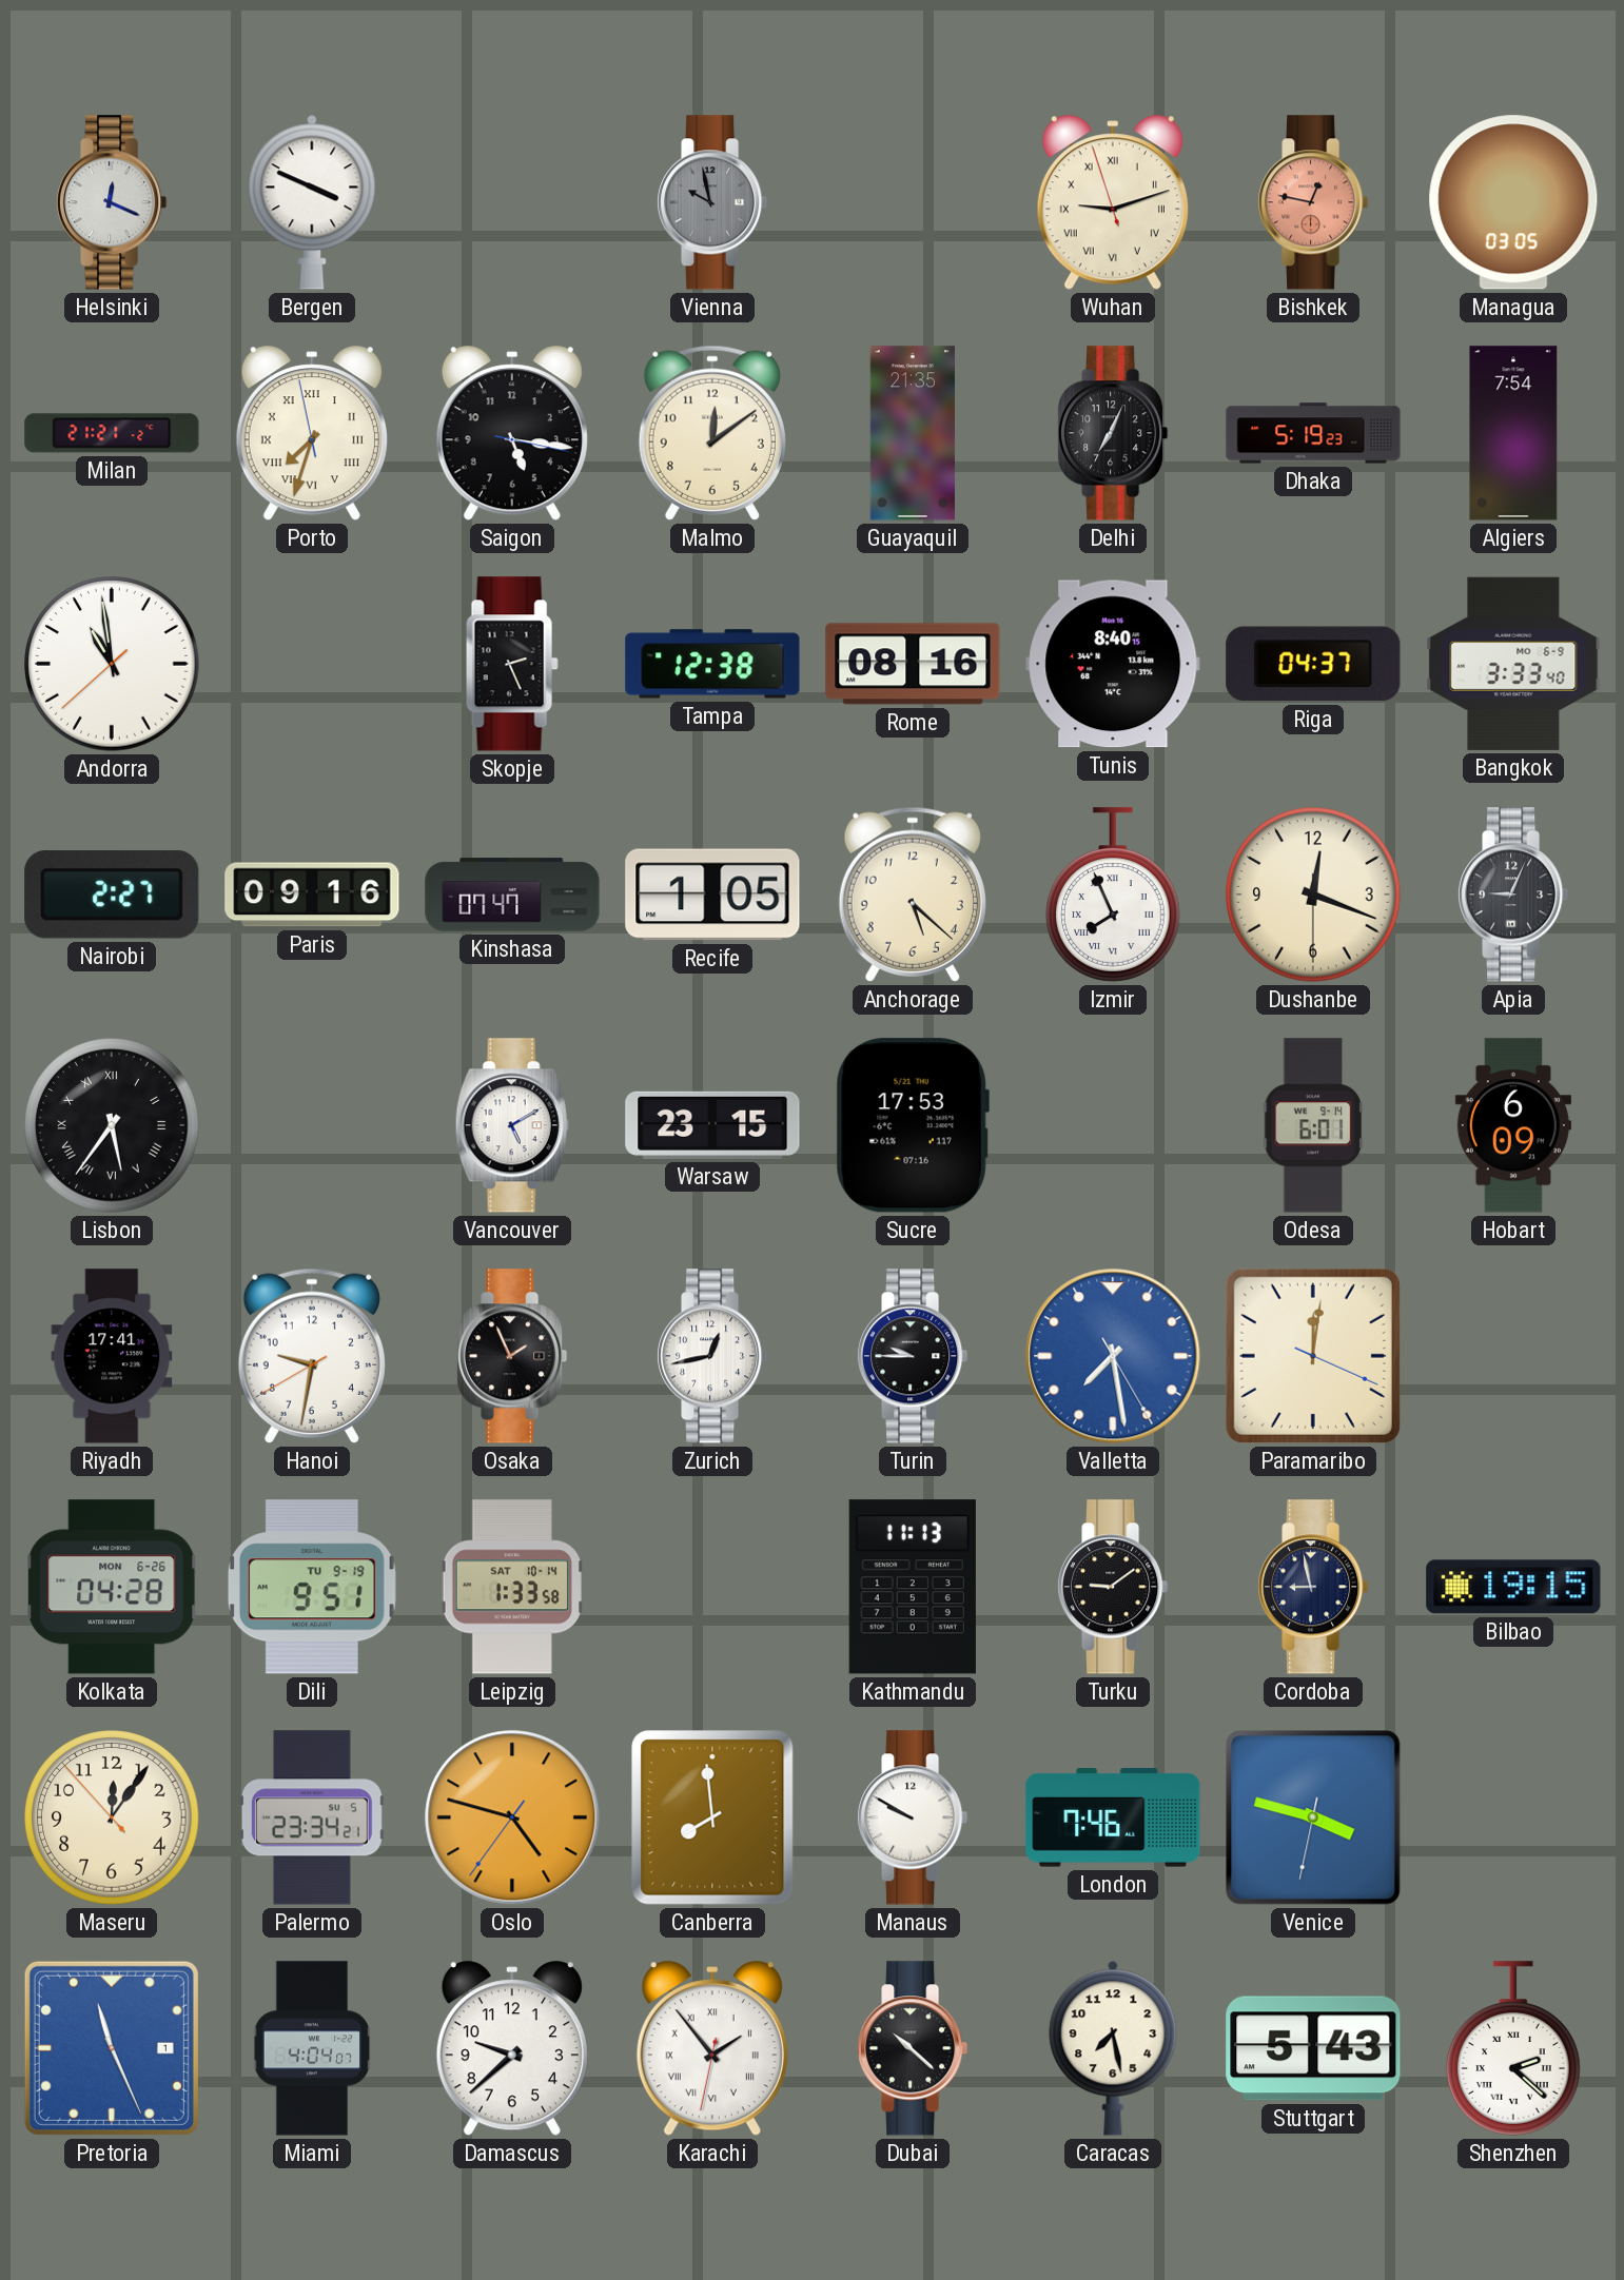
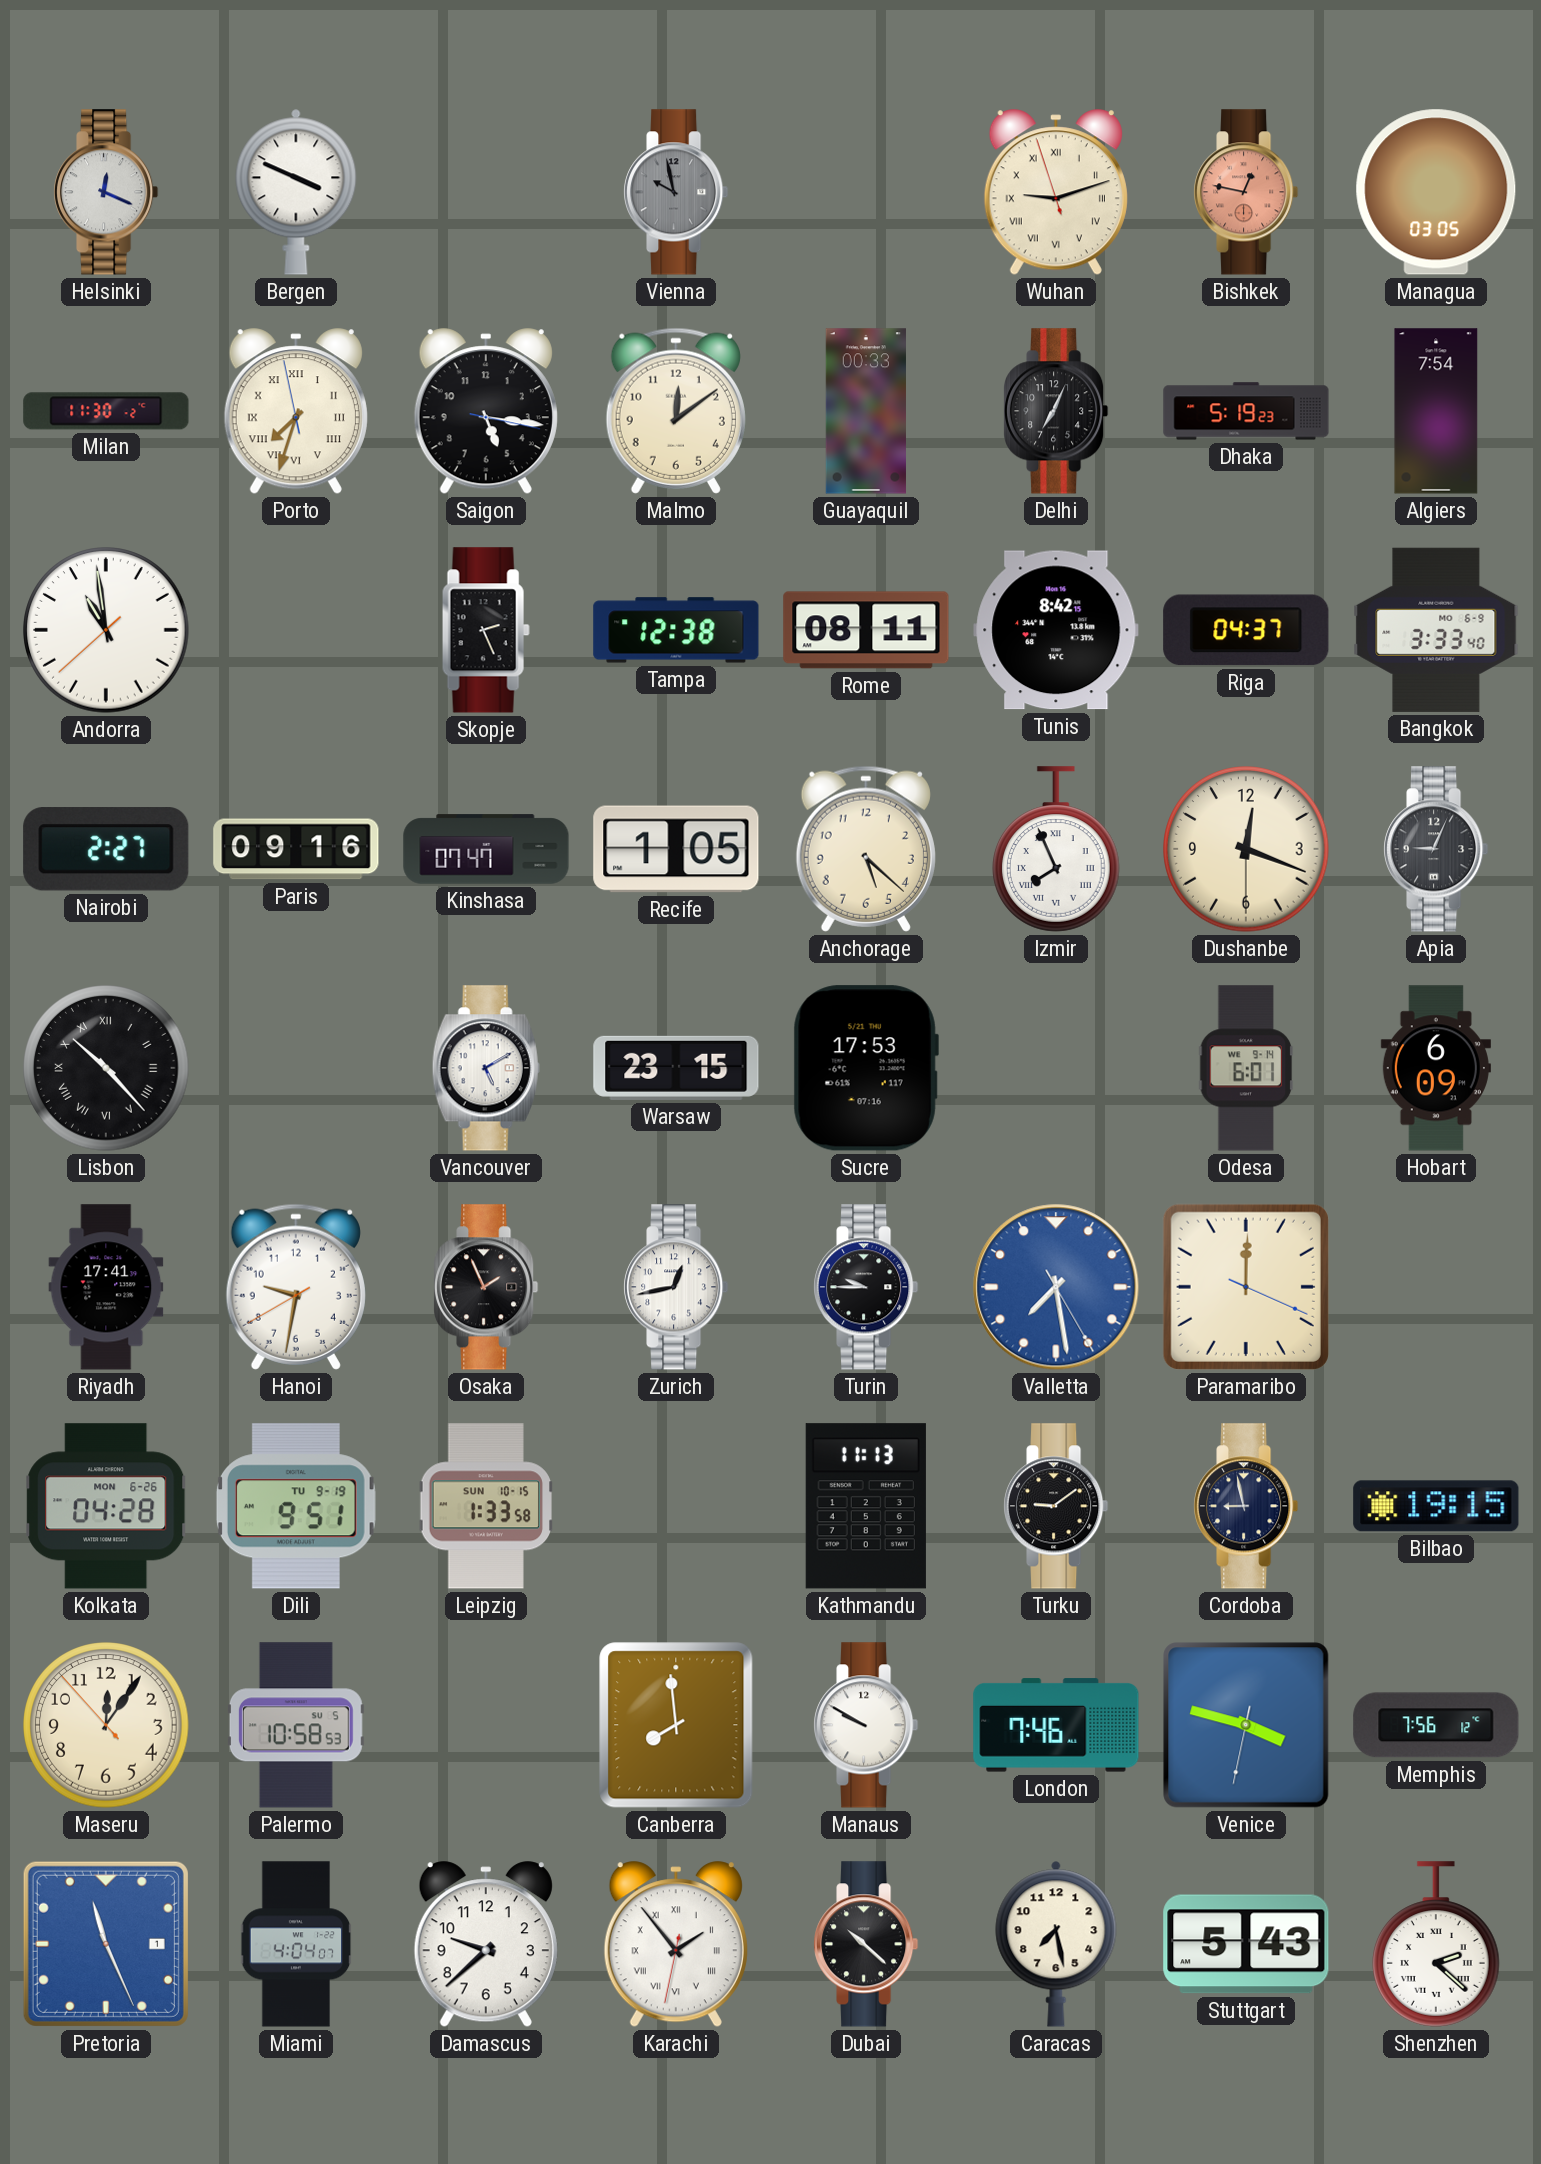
Milan: 21:21 -> 11:30 (106, 411)
Guayaquil: 21:35 -> 00:33 (866, 411)
Rome: 08:16 -> 08:11 (866, 630)
Tunis: 8:40 -> 8:42 (1056, 630)
Lisbon: 5:36 -> 10:23 (106, 1068)
Paramaribo: 12:01 -> 12:00 (1246, 1287)
Leipzig date: SAT 10-14 -> SUN 10-15 (485, 1506)
Palermo: 23:34 -> 10:58 (296, 1725)
Oslo: 4:47 -> none (512, 1817)
Memphis: none -> 7:56 (1436, 1725)
